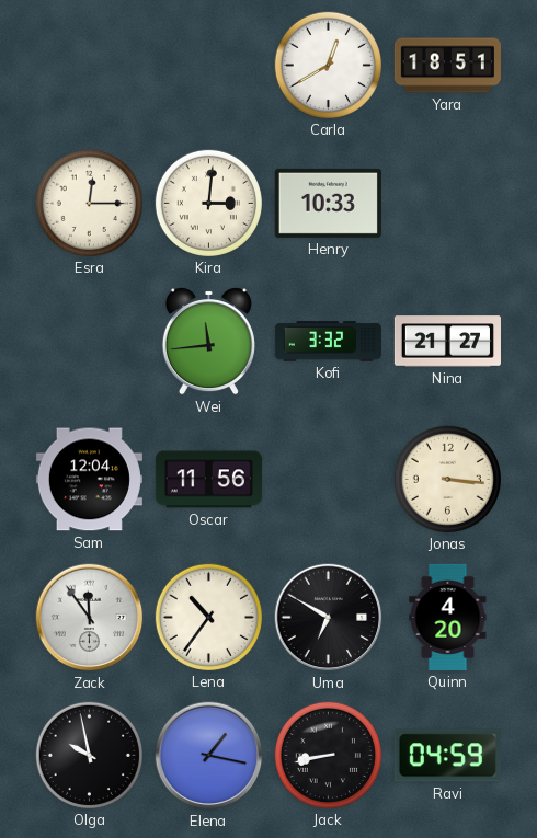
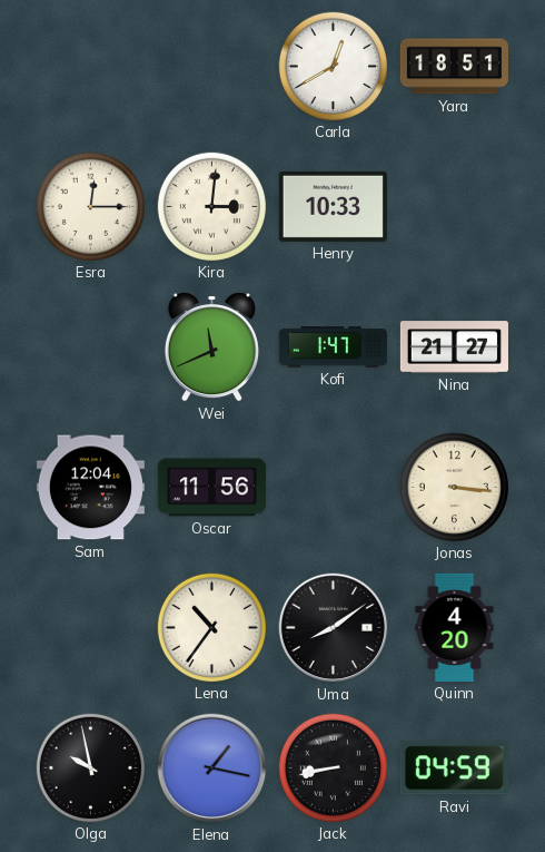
Wei: 11:44 -> 11:41 (211, 346)
Kofi: 3:32 -> 1:47 (333, 347)
Zack: 11:54 -> none (90, 618)
Uma: 6:50 -> 8:09 (334, 628)
